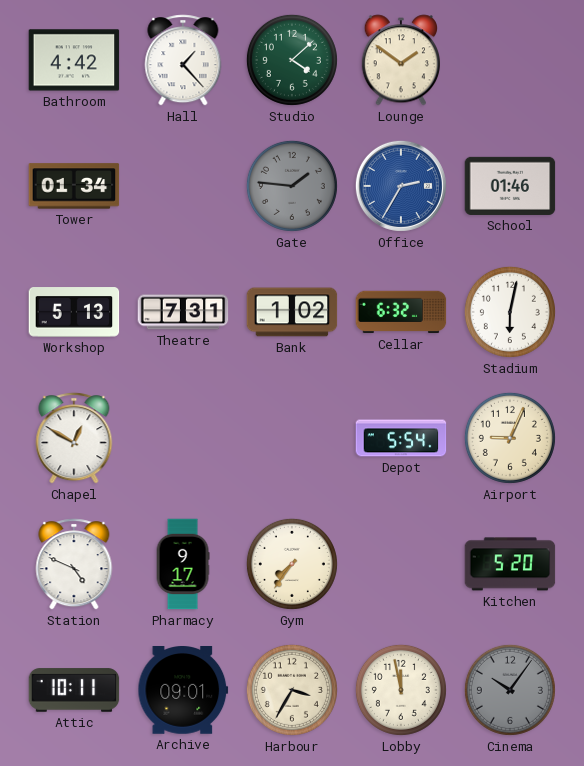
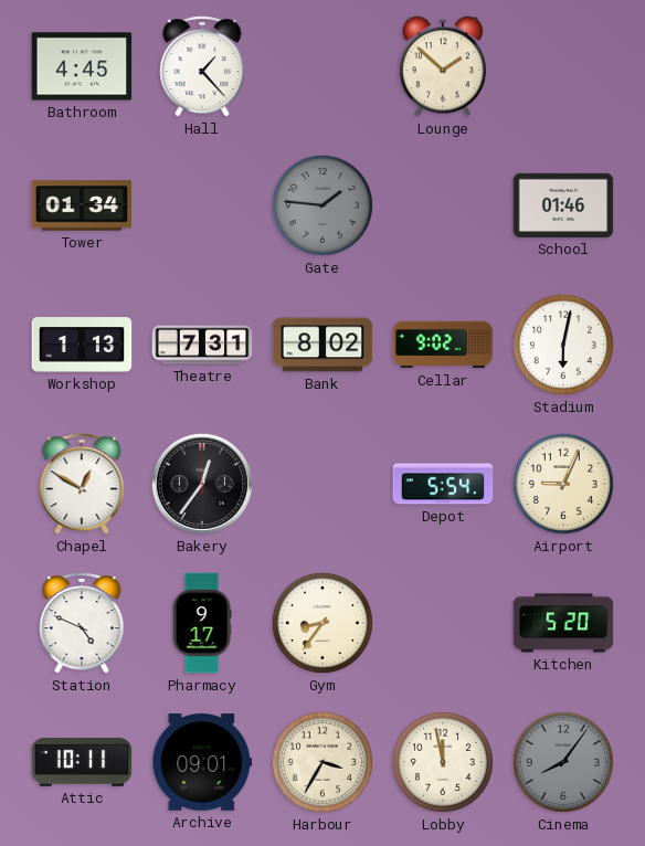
Bathroom: 4:42 -> 4:45 (82, 66)
Studio: 4:08 -> none (292, 60)
Lounge: 1:51 -> 1:52 (442, 66)
Office: 2:35 -> none (401, 186)
Workshop: 5:13 -> 1:13 (82, 345)
Bank: 1:02 -> 8:02 (322, 345)
Cellar: 6:32 -> 9:02 (443, 345)
Bakery: none -> 12:36 (202, 484)
Gym: 7:36 -> 8:36 (322, 623)
Cinema: 10:06 -> 8:06 (563, 762)
